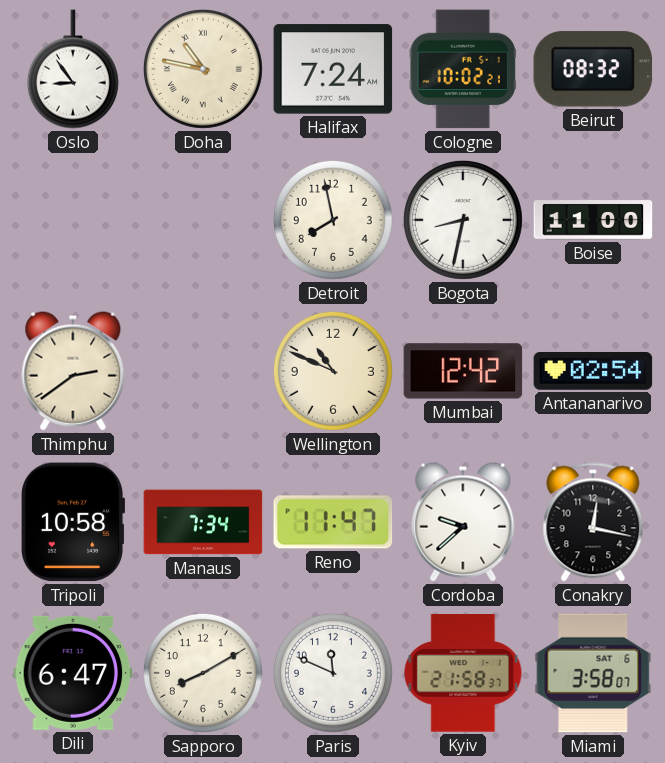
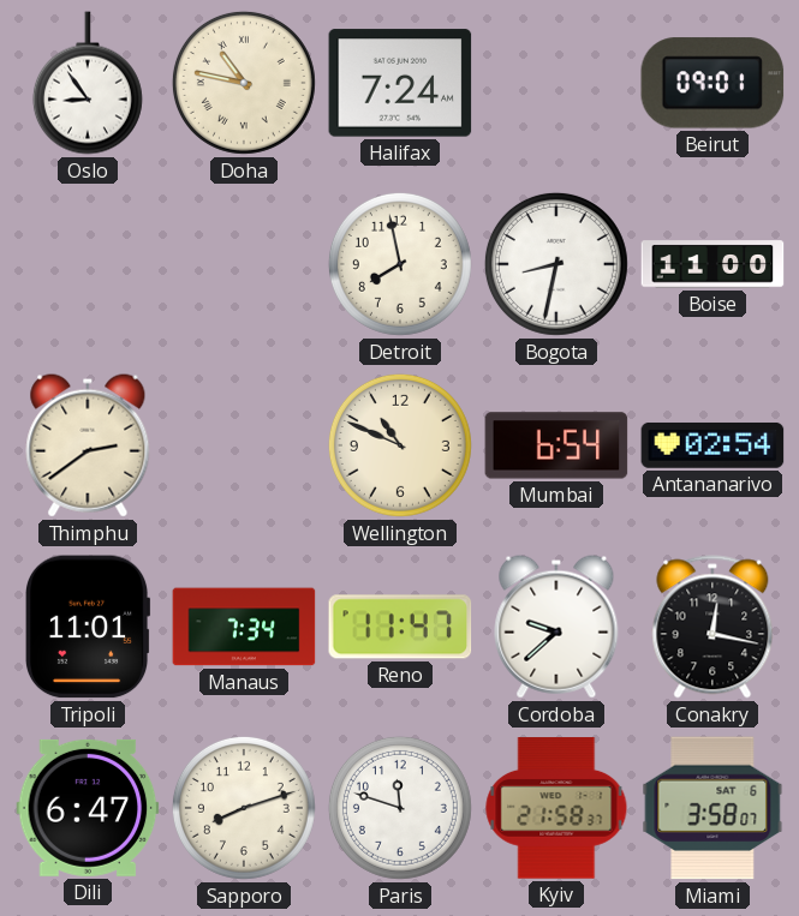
Cologne: 10:02 -> none (463, 69)
Beirut: 08:32 -> 09:01 (712, 83)
Mumbai: 12:42 -> 6:54 (556, 445)
Tripoli: 10:58 -> 11:01 (89, 627)
Sapporo: 8:10 -> 8:12 (244, 808)
Paris: 11:49 -> 11:48 (400, 808)
